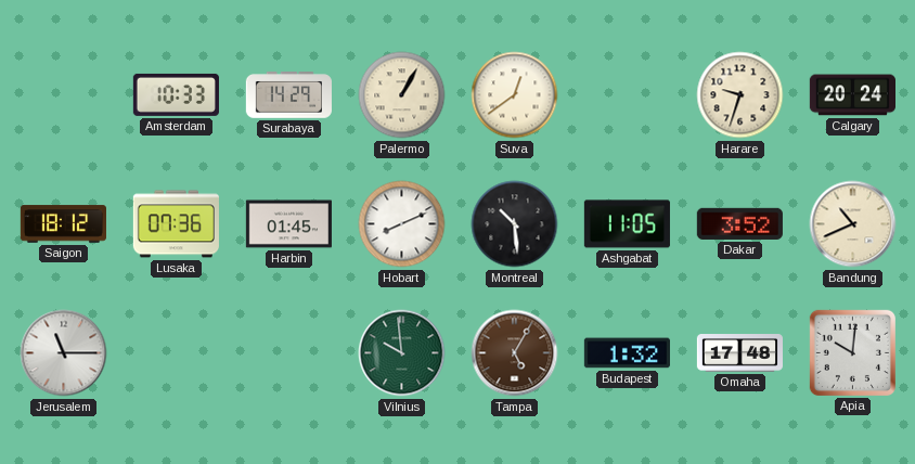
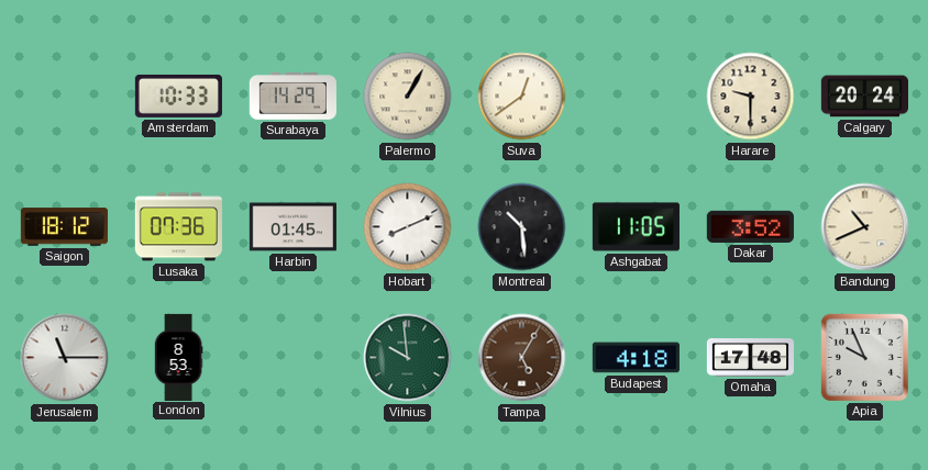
Harare: 9:33 -> 9:30 (751, 97)
London: none -> 8:53 (178, 357)
Budapest: 1:32 -> 4:18 (636, 358)
Apia: 10:01 -> 9:56 (864, 357)
